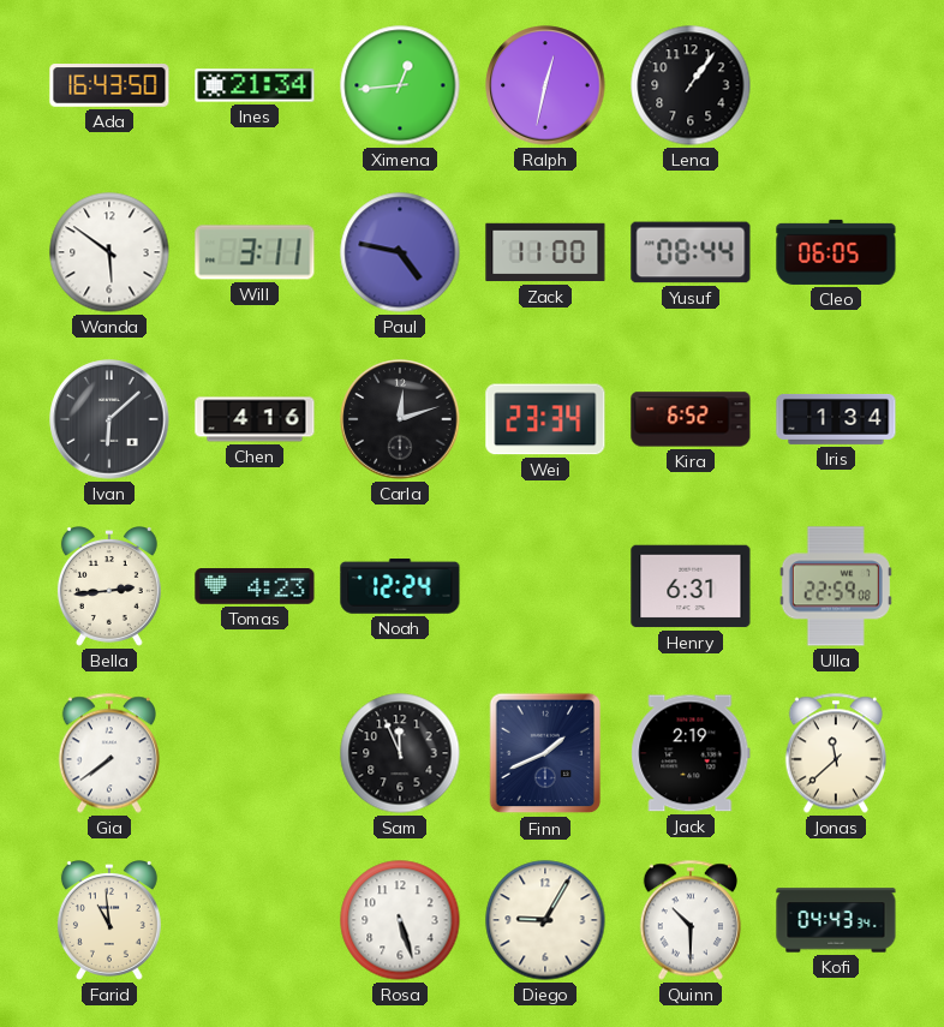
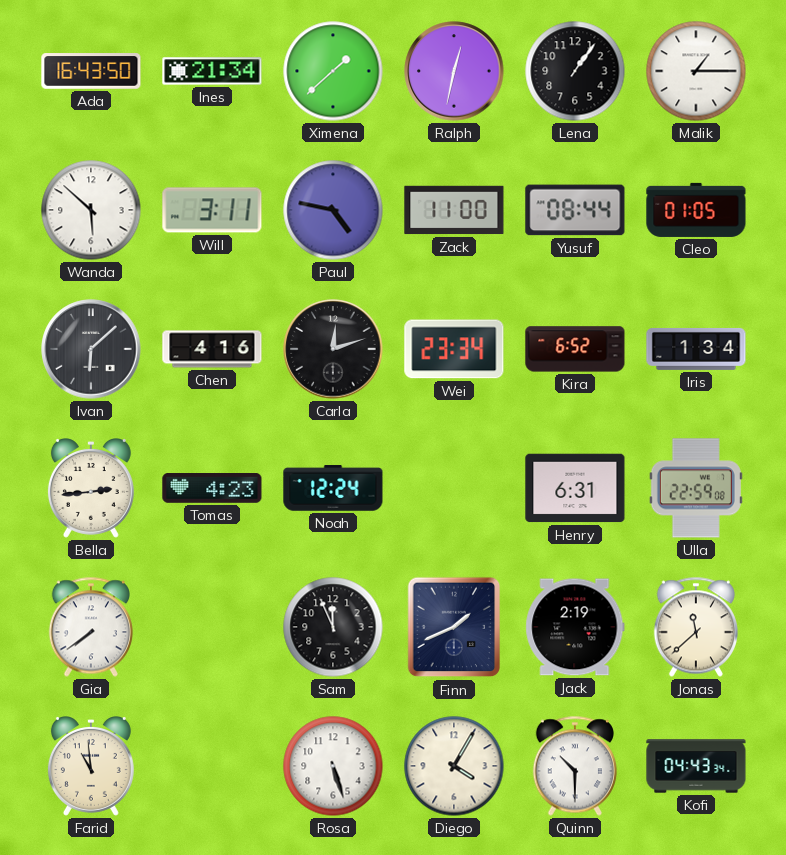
Ximena: 12:44 -> 1:38 (333, 71)
Malik: none -> 1:15 (696, 71)
Wanda: 5:51 -> 5:52 (91, 210)
Cleo: 06:05 -> 01:05 (696, 210)
Diego: 9:05 -> 4:05 (454, 766)
